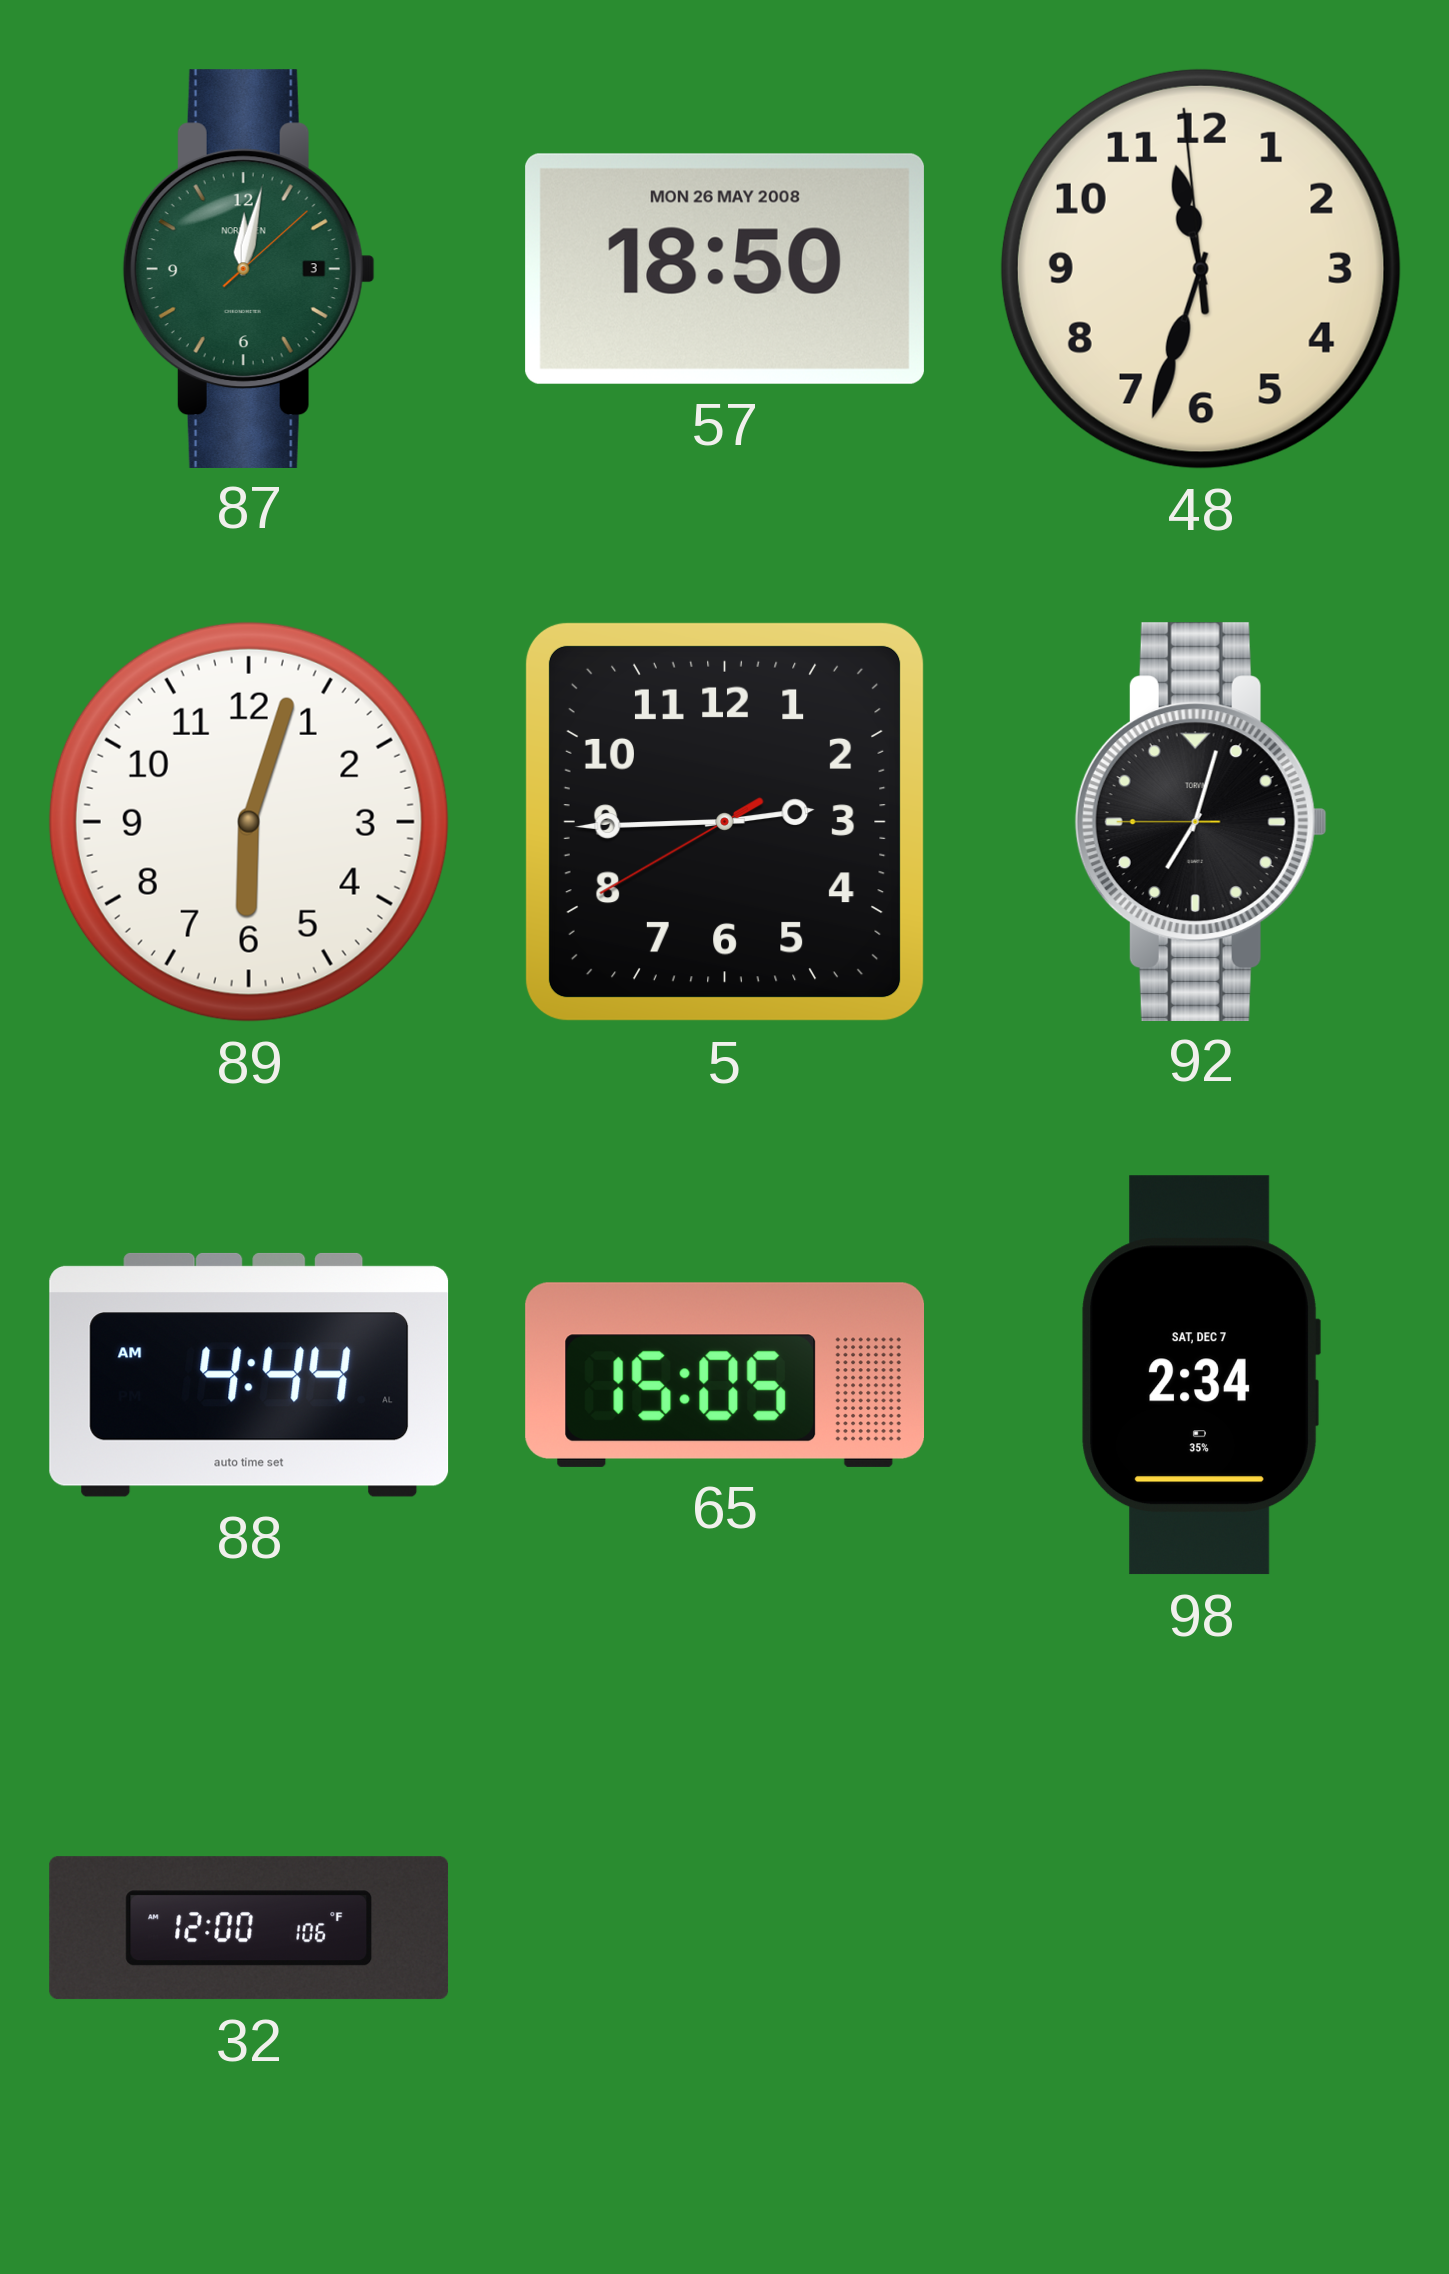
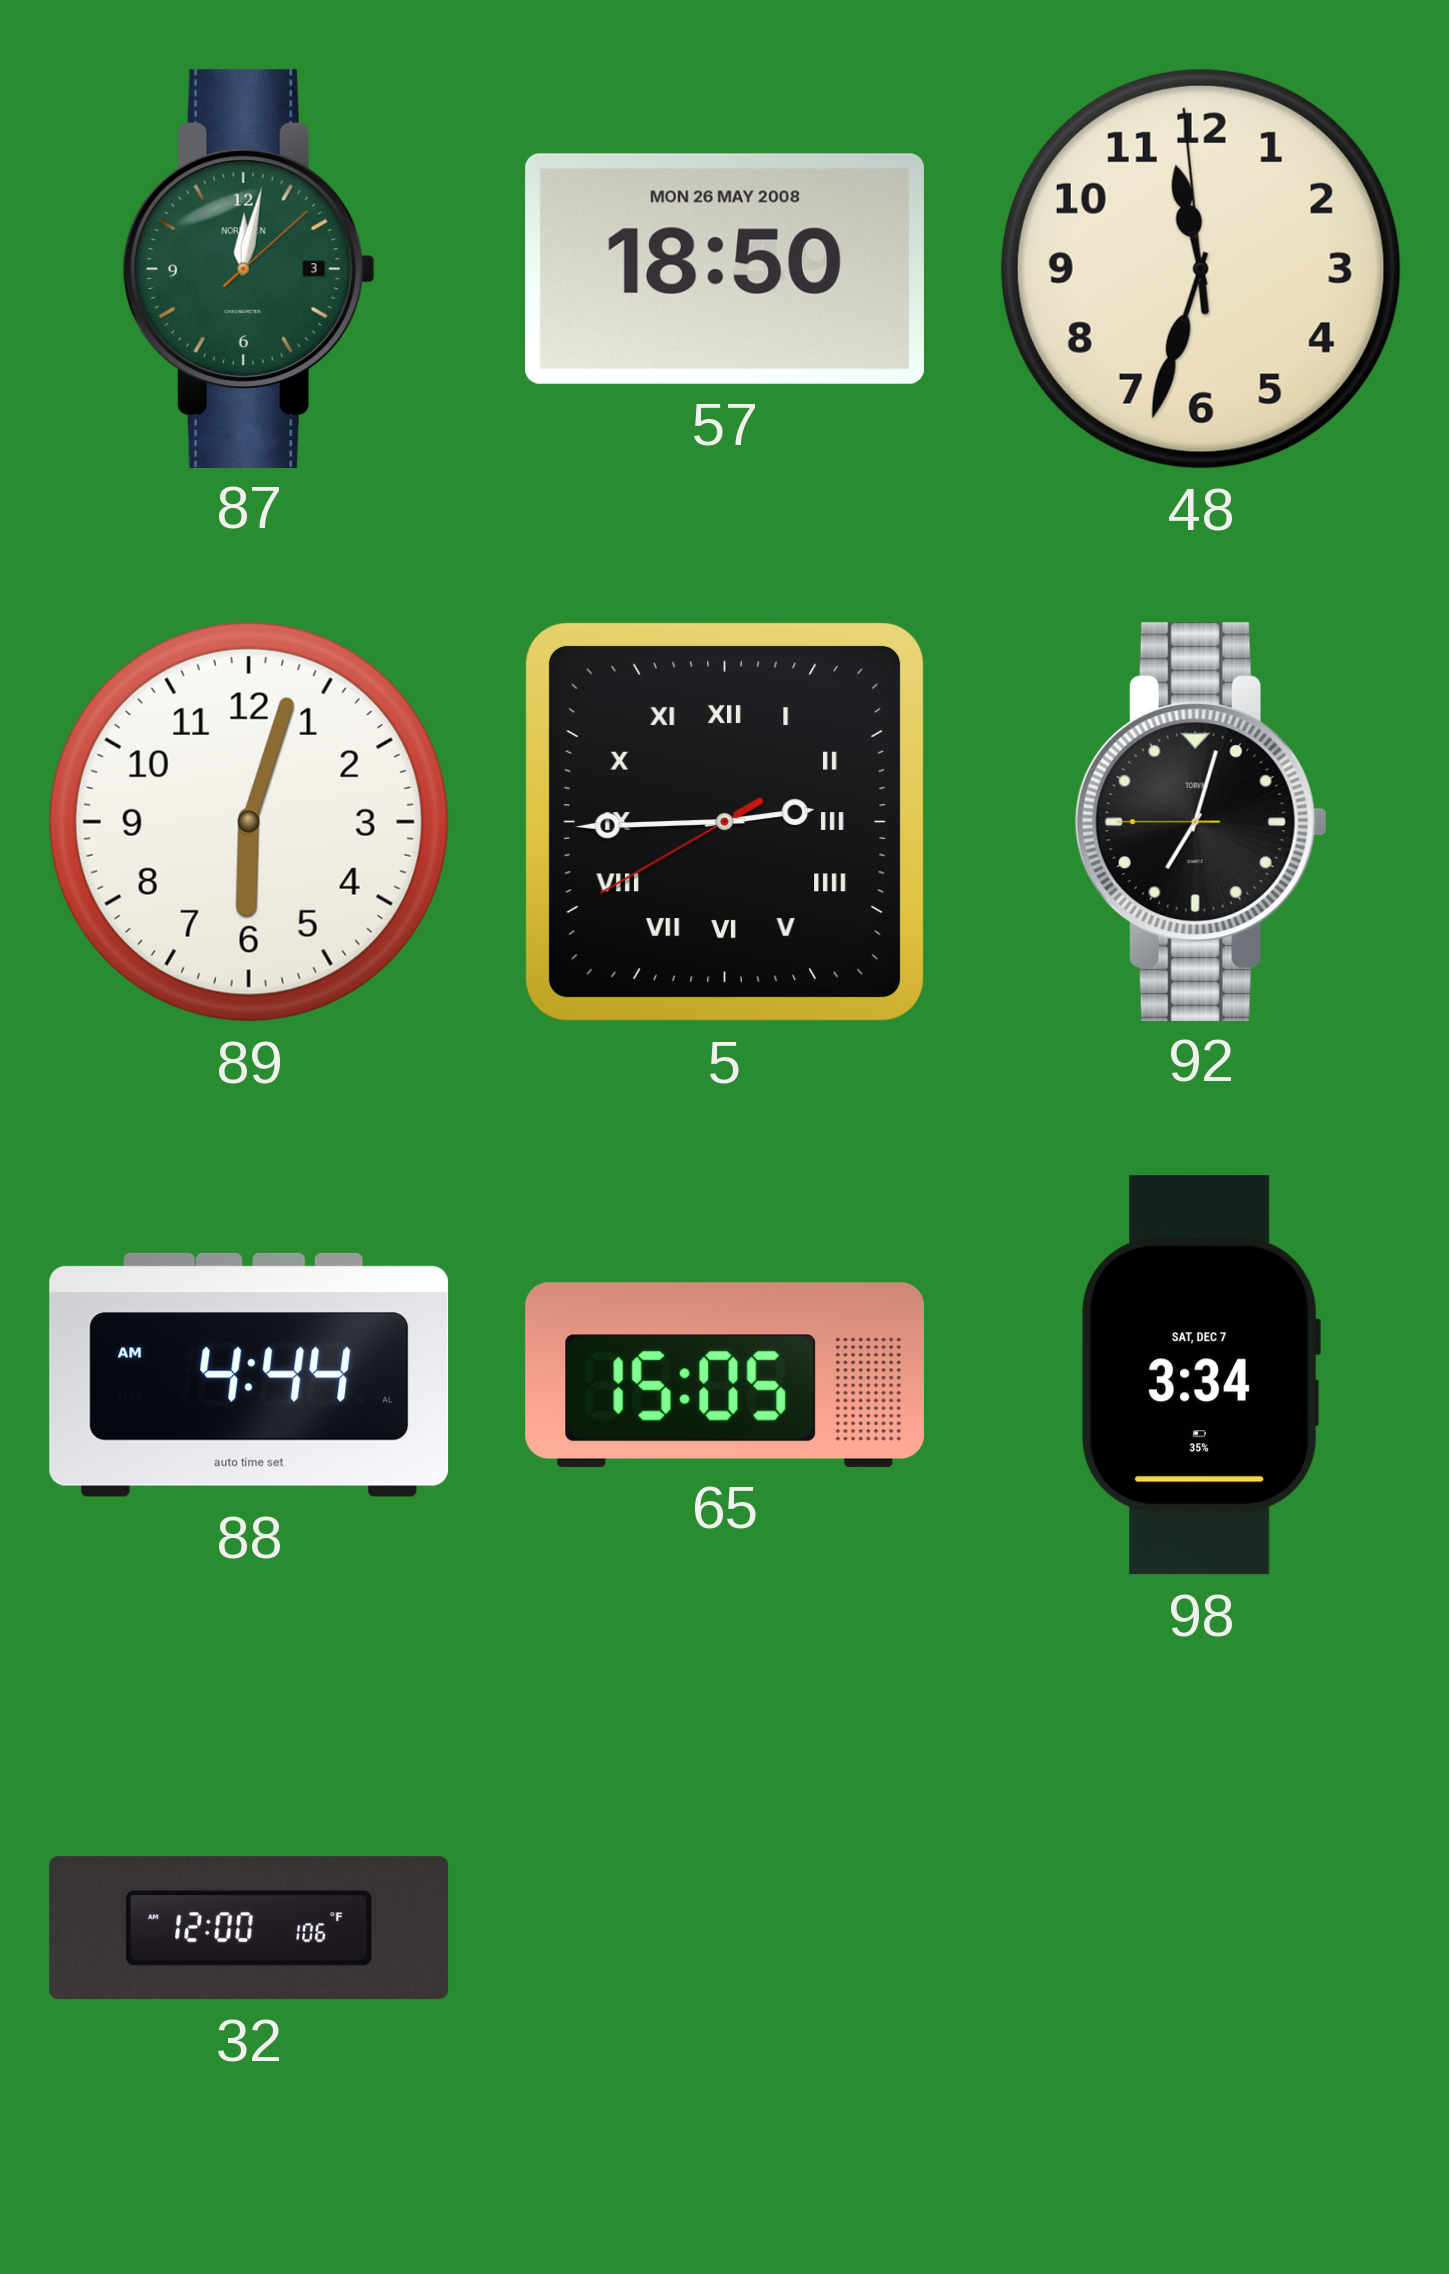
5 numerals: Arabic -> Roman (725, 822)
98: 2:34 -> 3:34 (1201, 1375)
